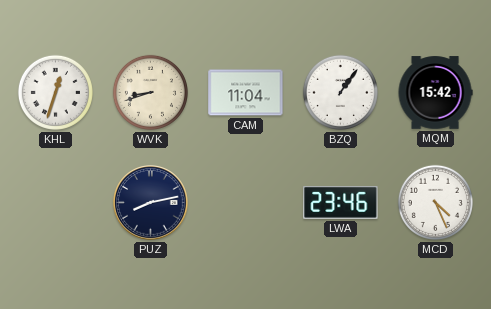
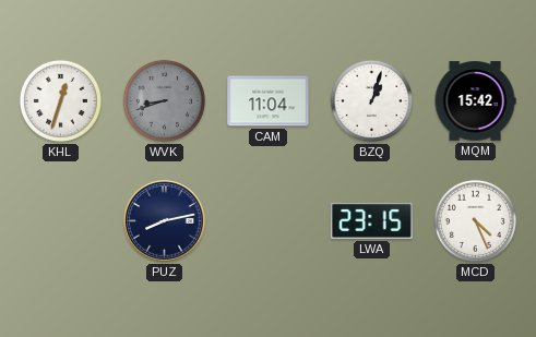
WVK dial: cream -> grey (164, 100)
BZQ: 1:06 -> 1:03 (371, 100)
LWA: 23:46 -> 23:15 (372, 221)
